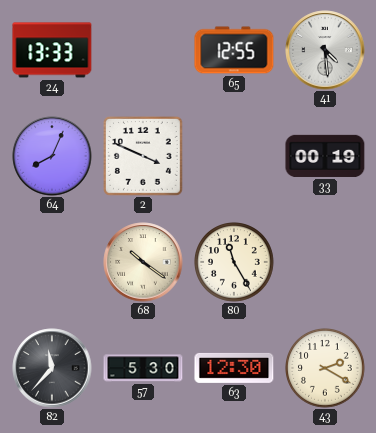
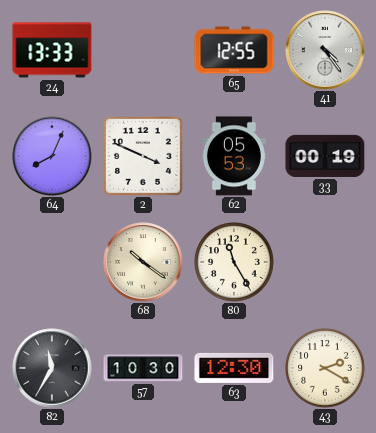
41: 4:29 -> 4:24 (325, 50)
62: none -> 05:53 (234, 156)
82: 11:37 -> 11:35 (52, 368)
57: 5:30 -> 10:30 (143, 368)
